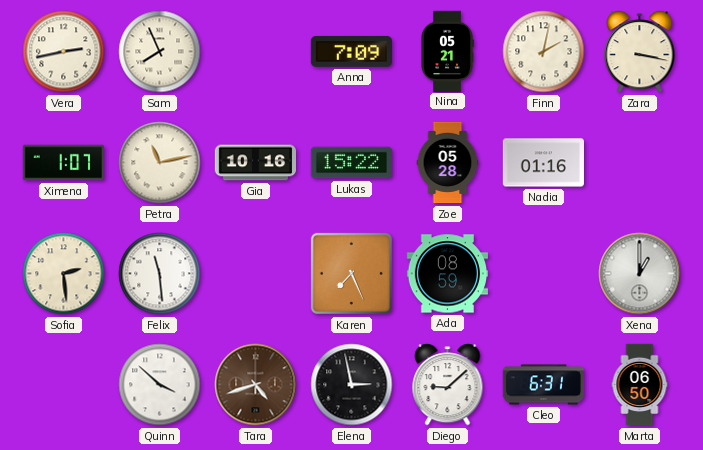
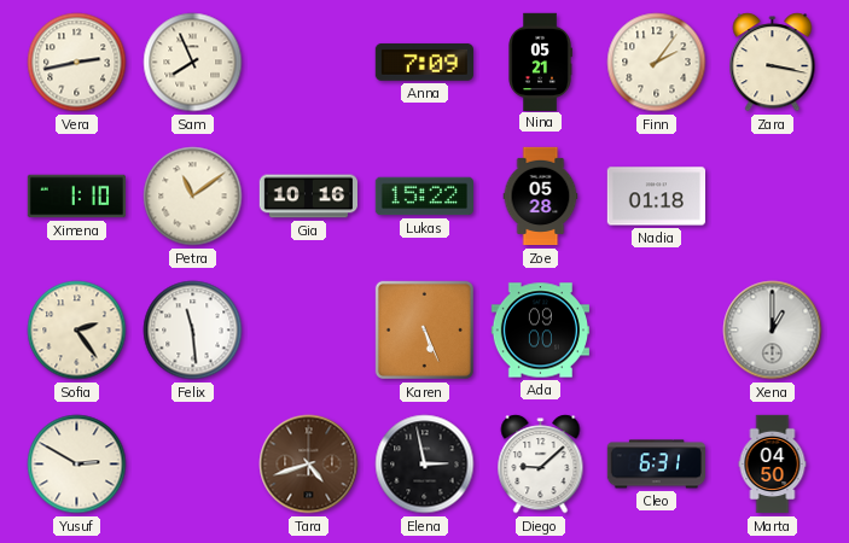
Finn: 2:02 -> 2:06 (657, 63)
Ximena: 1:07 -> 1:10 (76, 197)
Petra: 11:13 -> 11:09 (193, 197)
Nadia: 01:16 -> 01:18 (656, 197)
Sofia: 2:29 -> 2:24 (77, 331)
Karen: 7:26 -> 5:26 (424, 329)
Ada: 08:59 -> 09:00 (540, 331)
Yusuf: none -> 2:50 (77, 465)
Quinn: 3:52 -> none (160, 385)
Marta: 06:50 -> 04:50 (773, 465)
